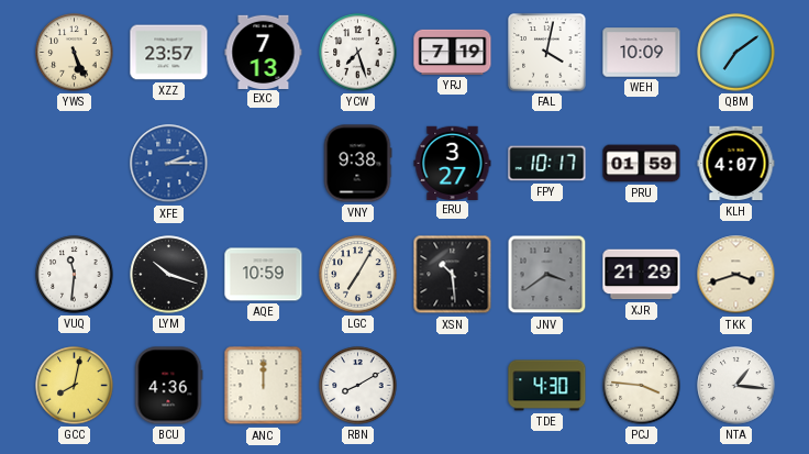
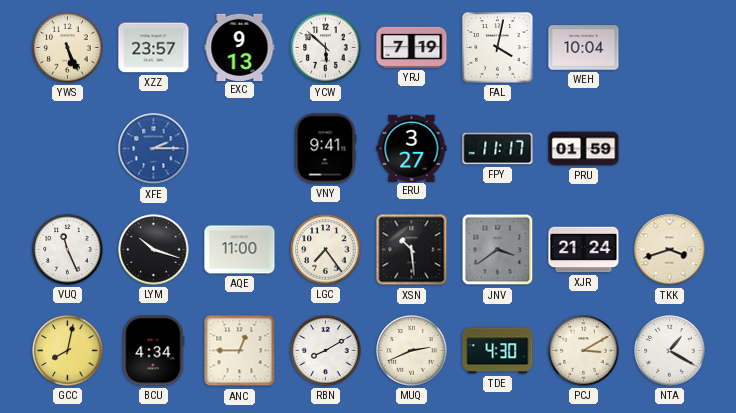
EXC: 7:13 -> 9:13 (240, 47)
YCW: 7:27 -> 5:52 (326, 48)
WEH: 10:09 -> 10:04 (584, 48)
QBM: 7:09 -> none (736, 53)
VNY: 9:38 -> 9:41 (325, 149)
FPY: 10:17 -> 11:17 (498, 149)
KLH: 4:07 -> none (736, 164)
VUQ: 11:31 -> 11:26 (68, 250)
AQE: 10:59 -> 11:00 (240, 250)
LGC: 7:05 -> 7:24 (326, 250)
XJR: 21:29 -> 21:24 (584, 250)
BCU: 4:36 -> 4:34 (153, 351)
ANC: 12:00 -> 12:45 (240, 351)
MUQ: none -> 2:41 (412, 351)
PCJ: 3:46 -> 3:10 (584, 351)
NTA: 1:16 -> 1:20 (670, 351)
